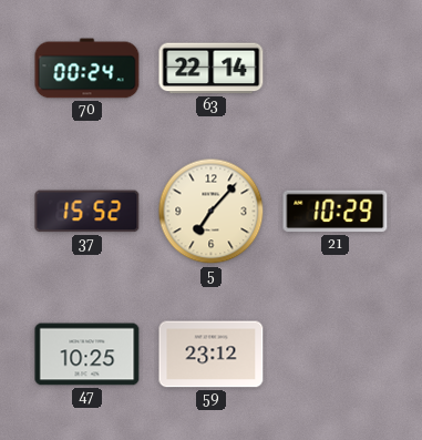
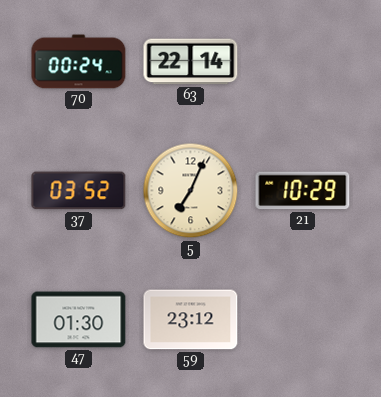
37: 15:52 -> 03:52 (79, 191)
5: 7:07 -> 7:04 (191, 191)
47: 10:25 -> 01:30 (79, 320)
